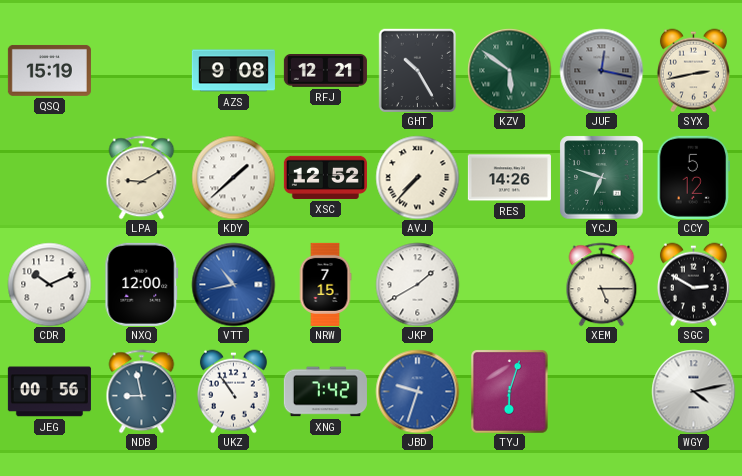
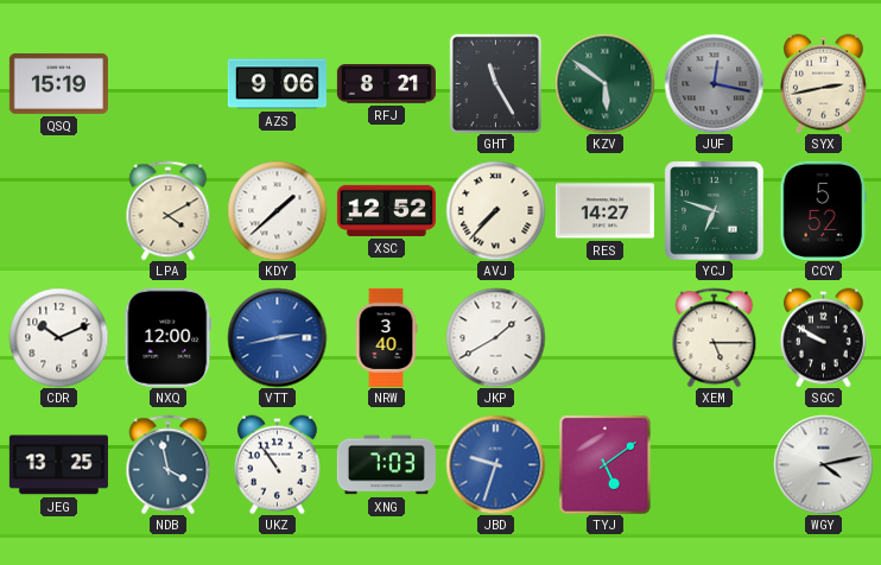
AZS: 9:08 -> 9:06 (277, 84)
RFJ: 12:21 -> 8:21 (386, 84)
GHT: 10:25 -> 11:25 (495, 83)
LPA: 9:10 -> 4:10 (169, 210)
RES: 14:26 -> 14:27 (604, 211)
CCY: 5:12 -> 5:52 (823, 210)
VTT: 10:43 -> 2:43 (277, 337)
NRW: 7:15 -> 3:40 (386, 337)
SGC: 2:50 -> 9:50 (823, 337)
JEG: 00:56 -> 13:25 (58, 465)
NDB: 8:58 -> 3:58 (169, 464)
XNG: 7:42 -> 7:03 (386, 465)
TYJ: 6:03 -> 5:09 (606, 465)
